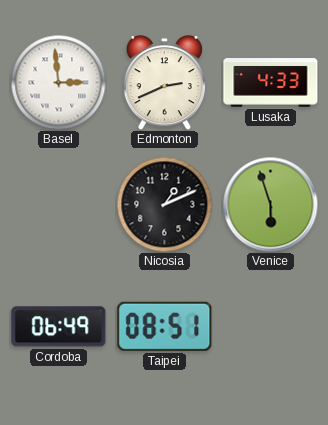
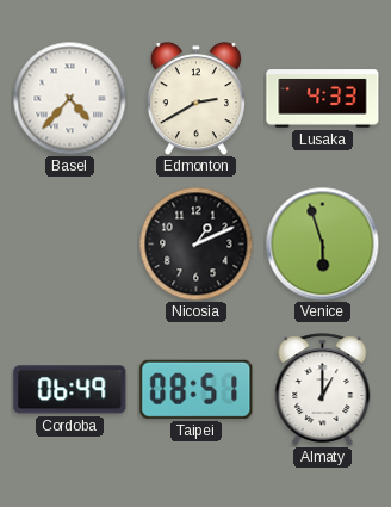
Basel: 2:59 -> 4:37 (69, 98)
Edmonton: 2:41 -> 2:40 (195, 99)
Almaty: none -> 1:00 (323, 390)
